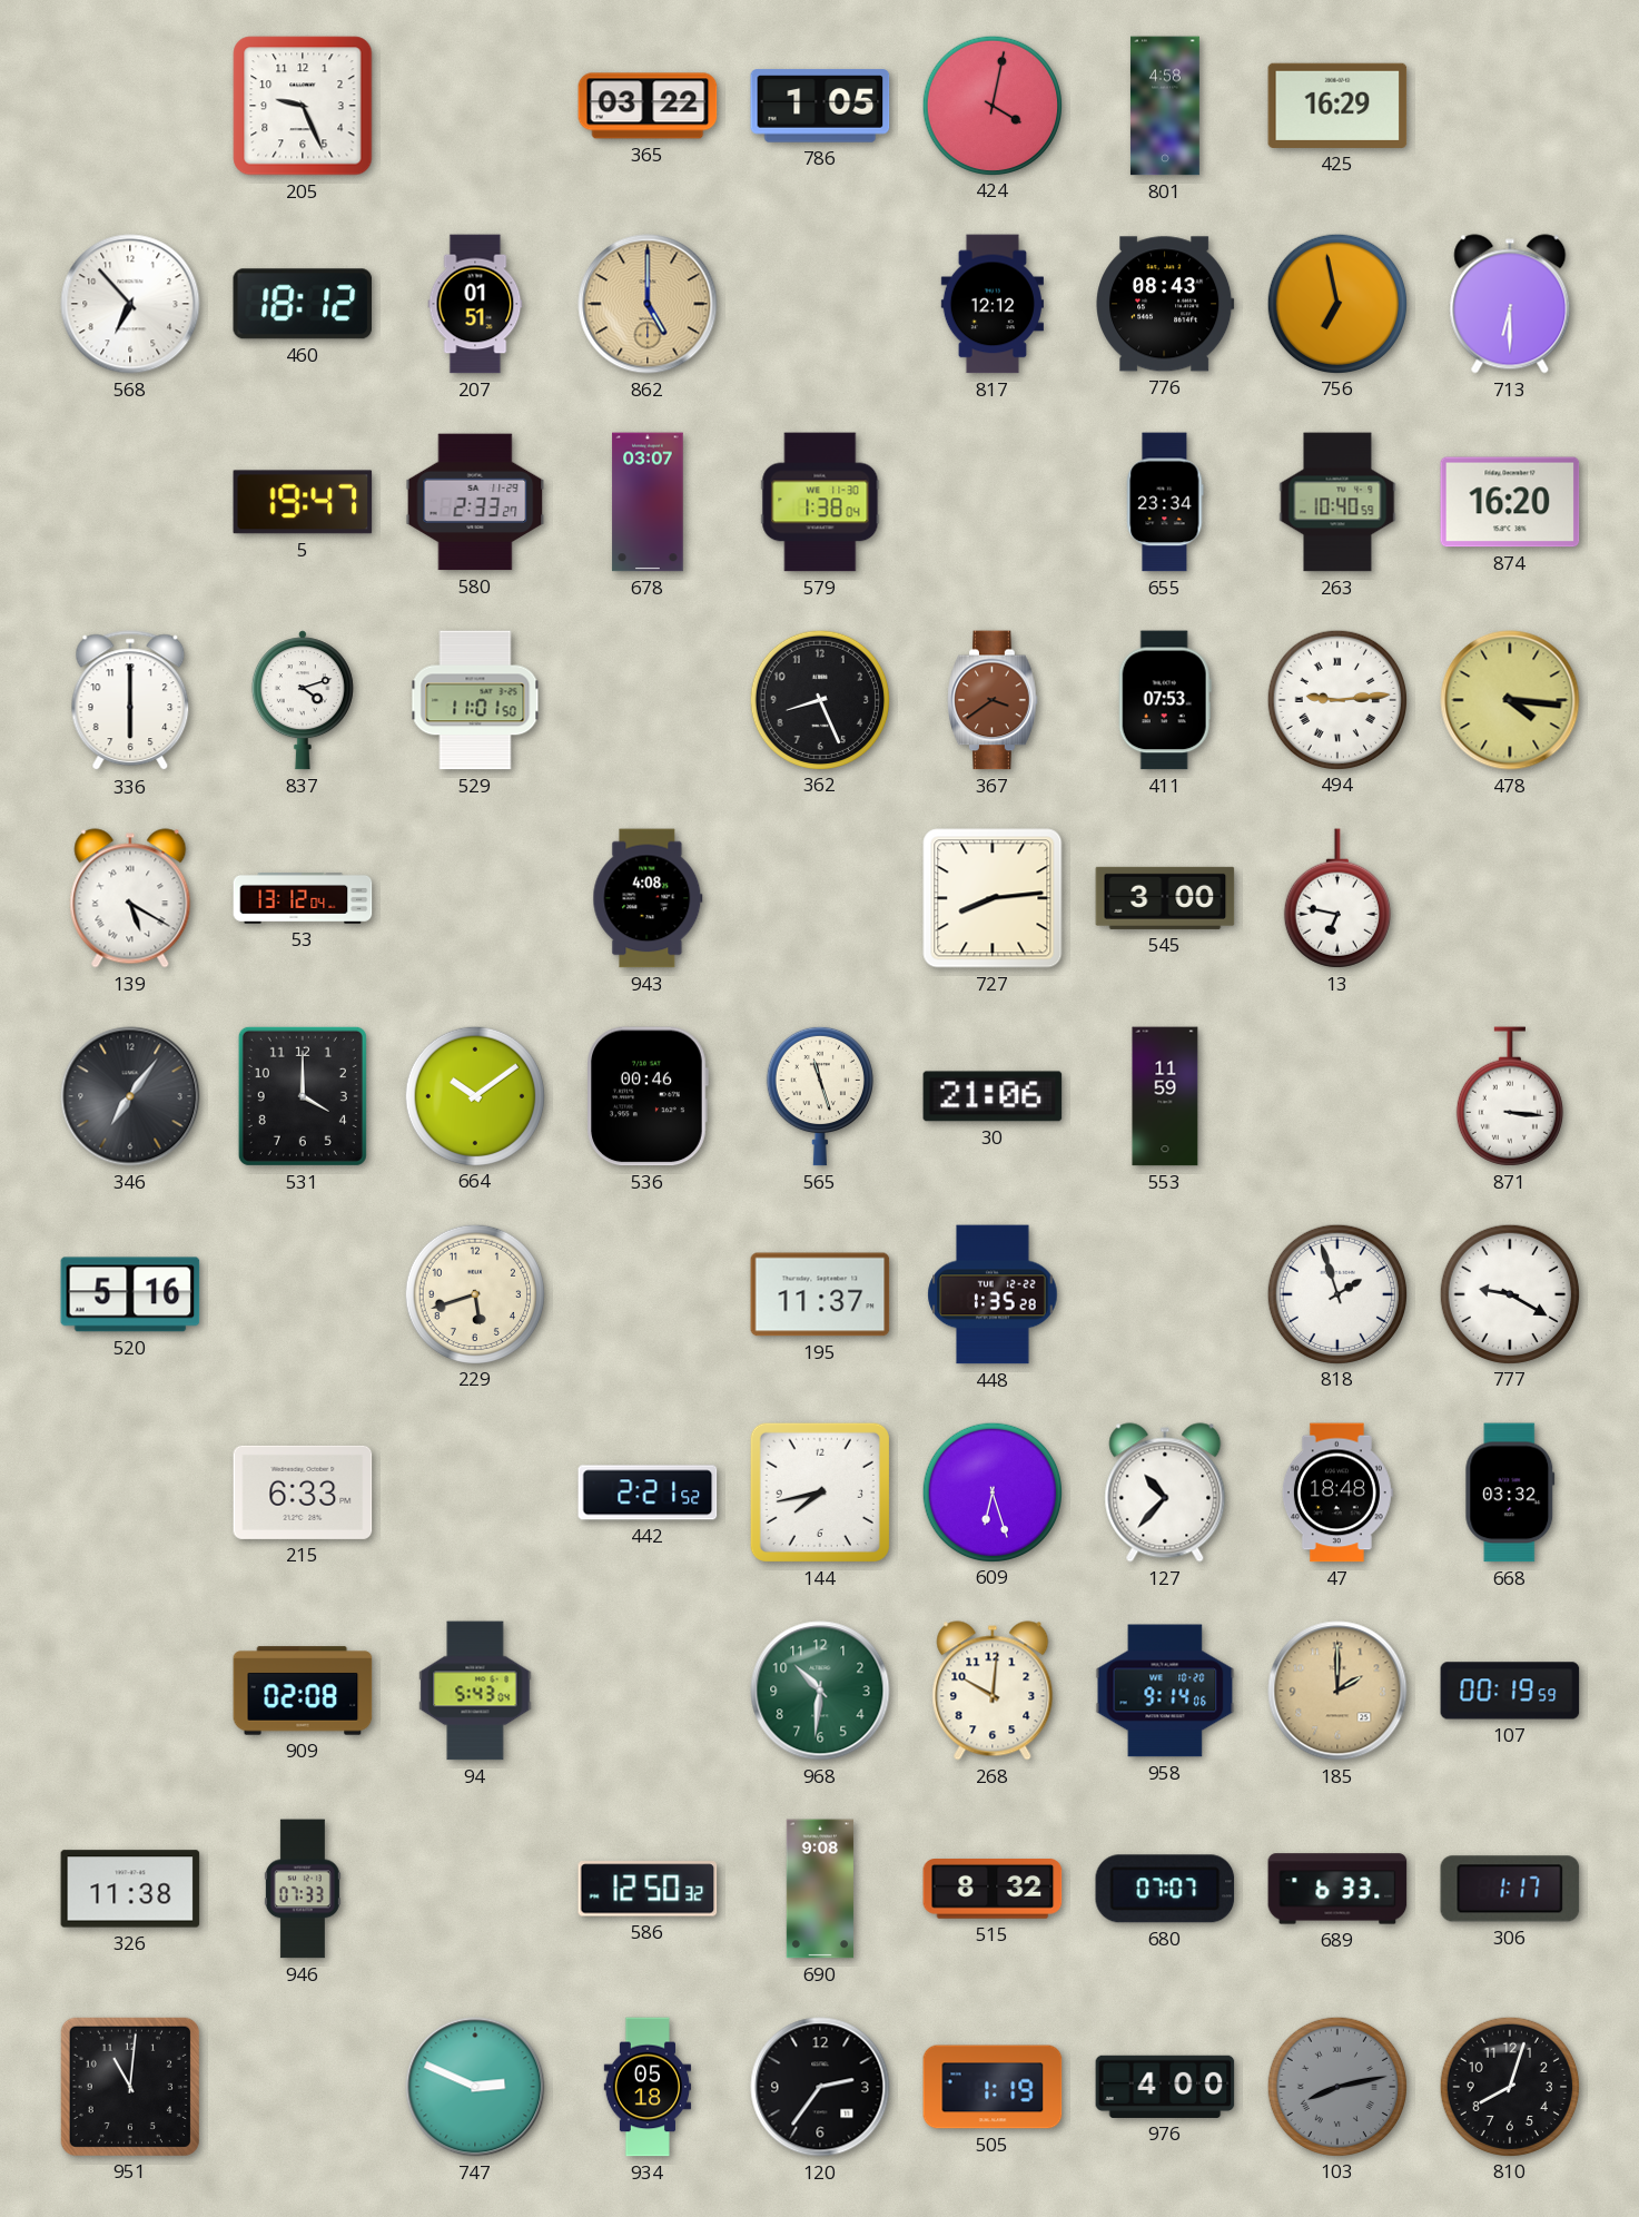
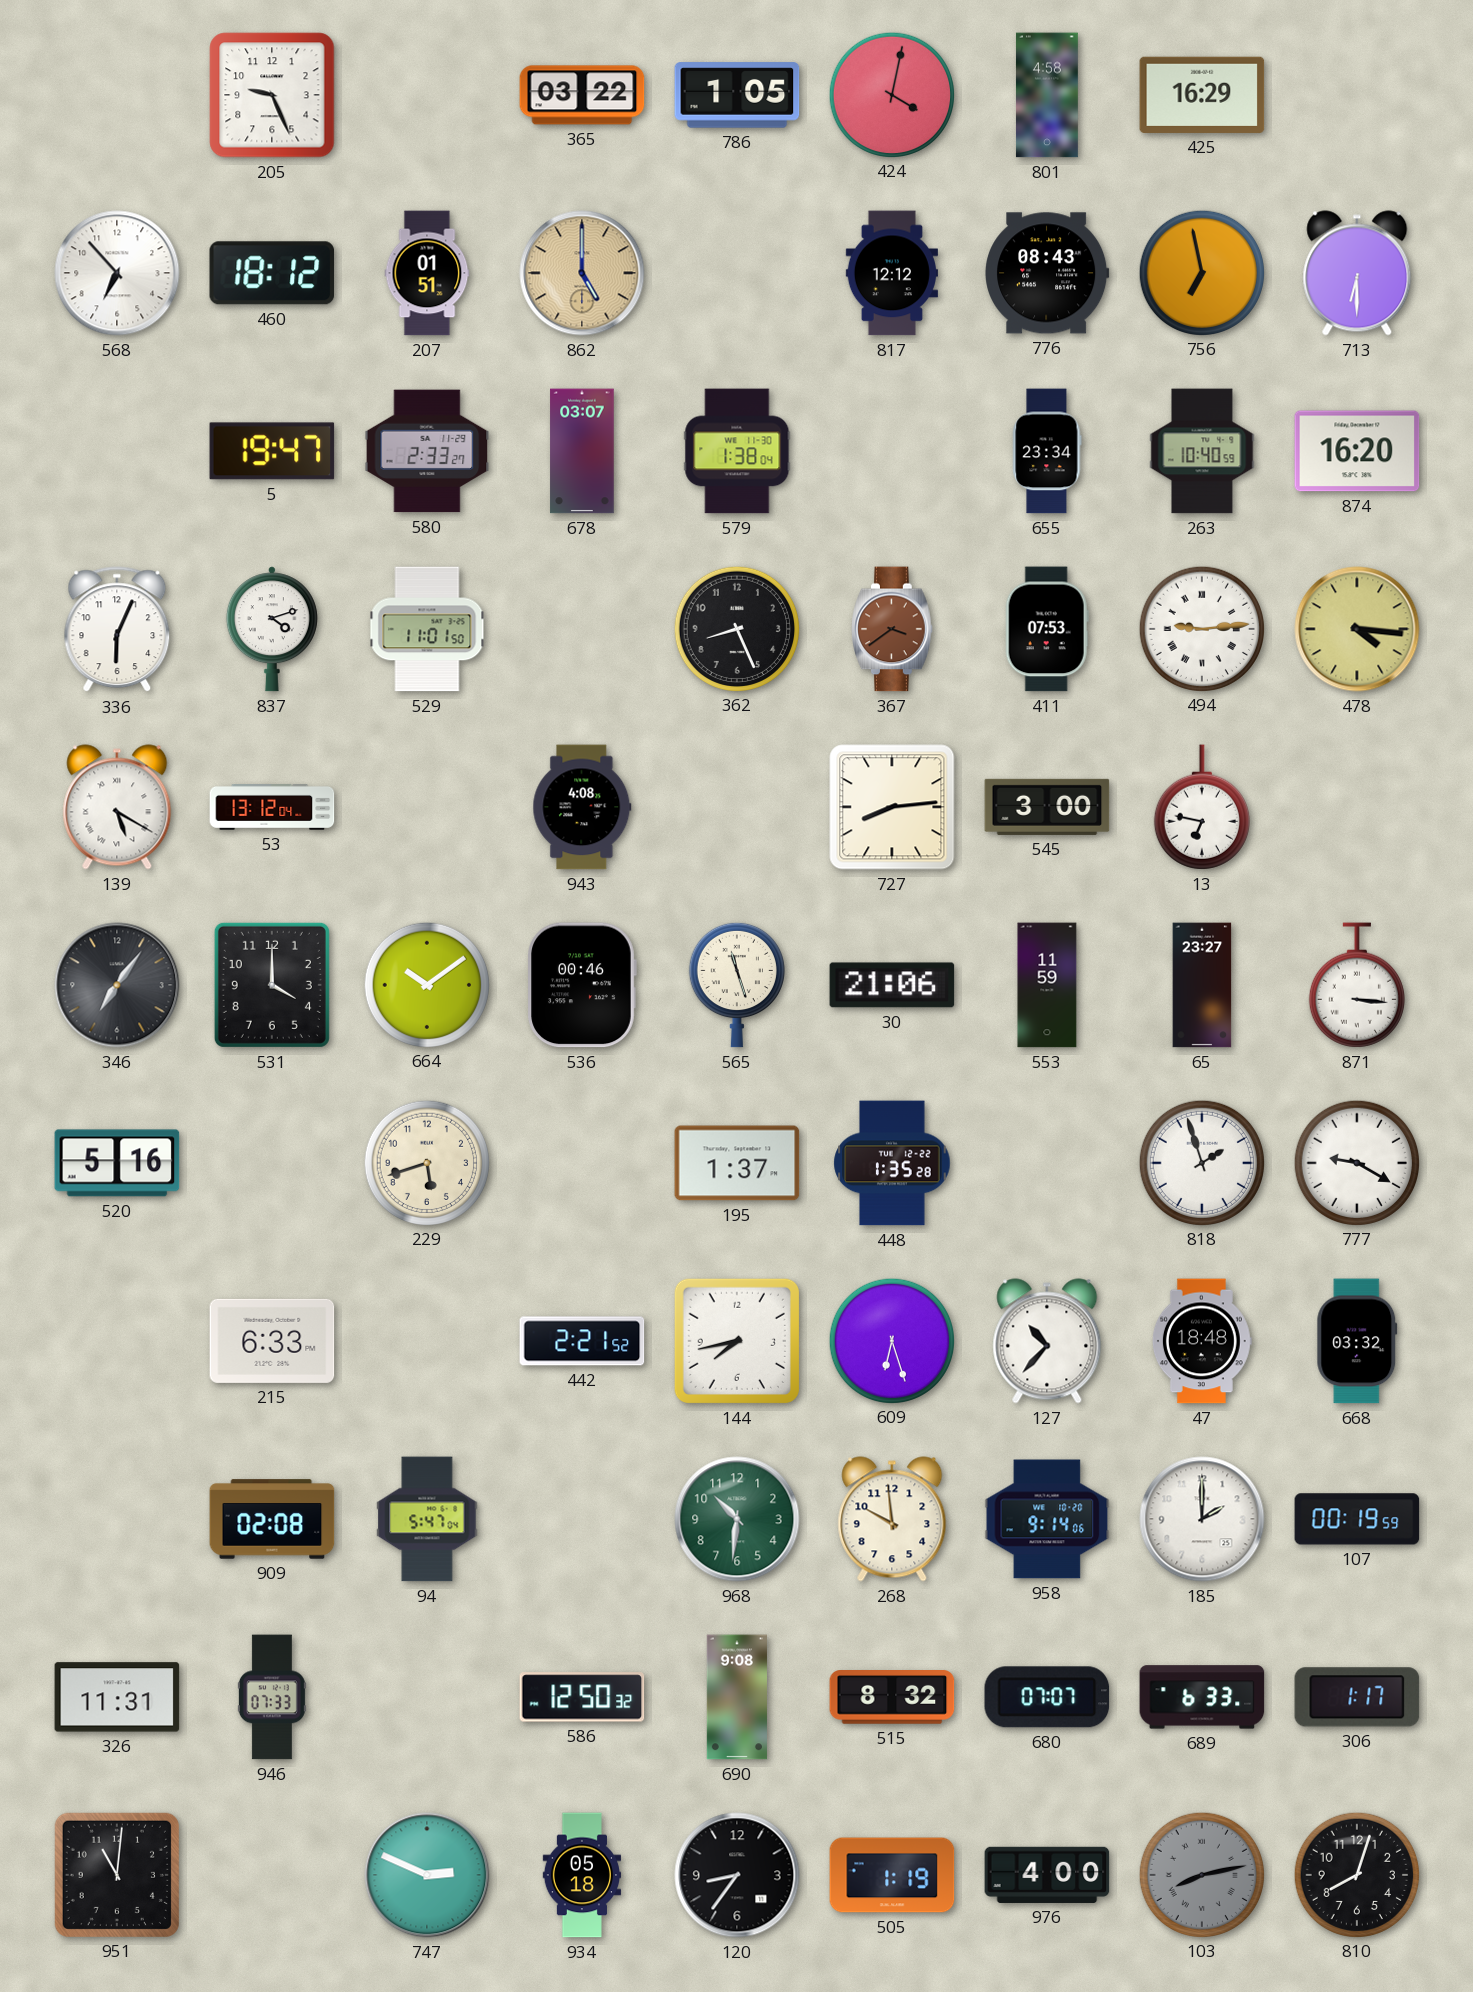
336: 6:00 -> 6:04 (117, 630)
65: none -> 23:27 (1202, 985)
195: 11:37 -> 1:37 (737, 1163)
94: 5:43 -> 5:47 (427, 1519)
268: 10:01 -> 9:59 (892, 1519)
185 dial: champagne -> white (1202, 1519)
326: 11:38 -> 11:31 (117, 1697)
120: 2:36 -> 8:36 (737, 1875)
